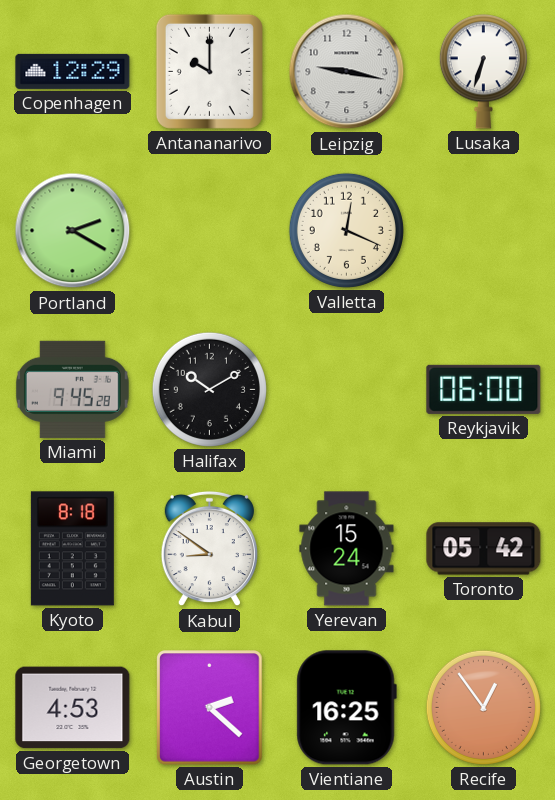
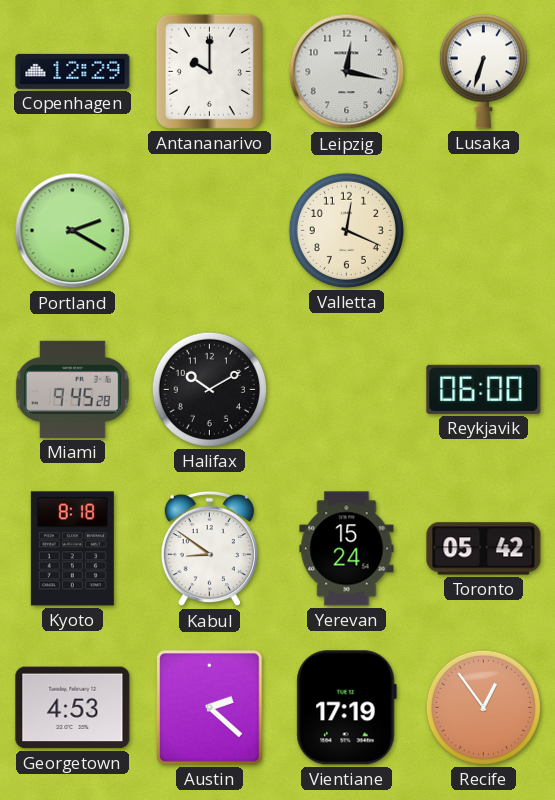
Leipzig: 9:17 -> 12:17 (347, 72)
Vientiane: 16:25 -> 17:19 (346, 708)
